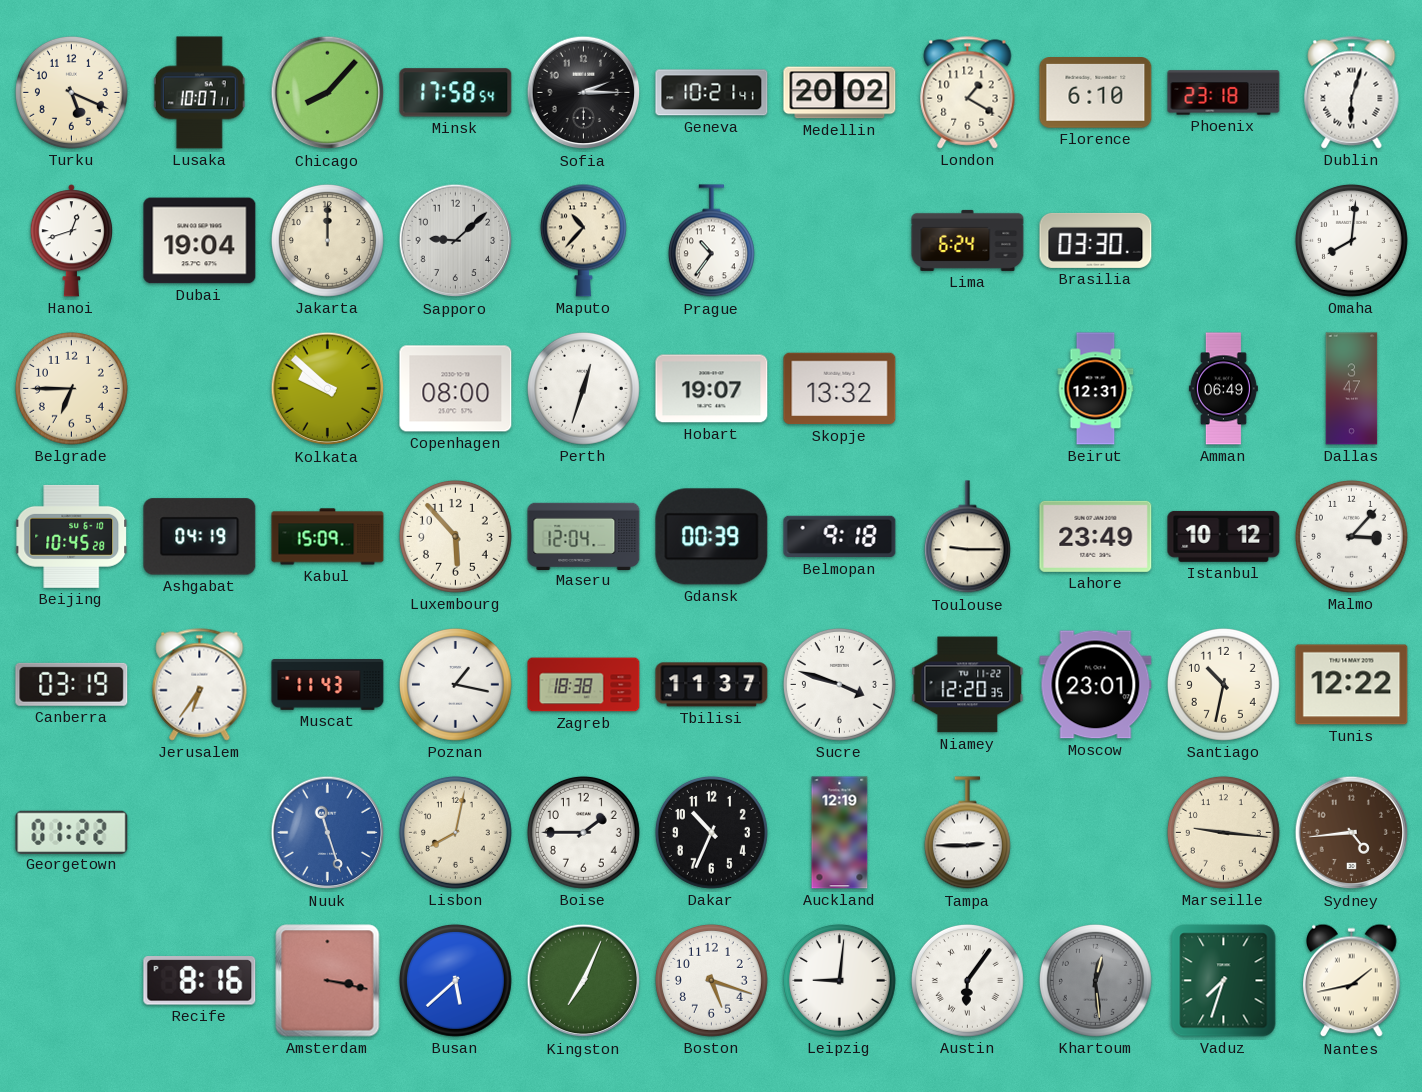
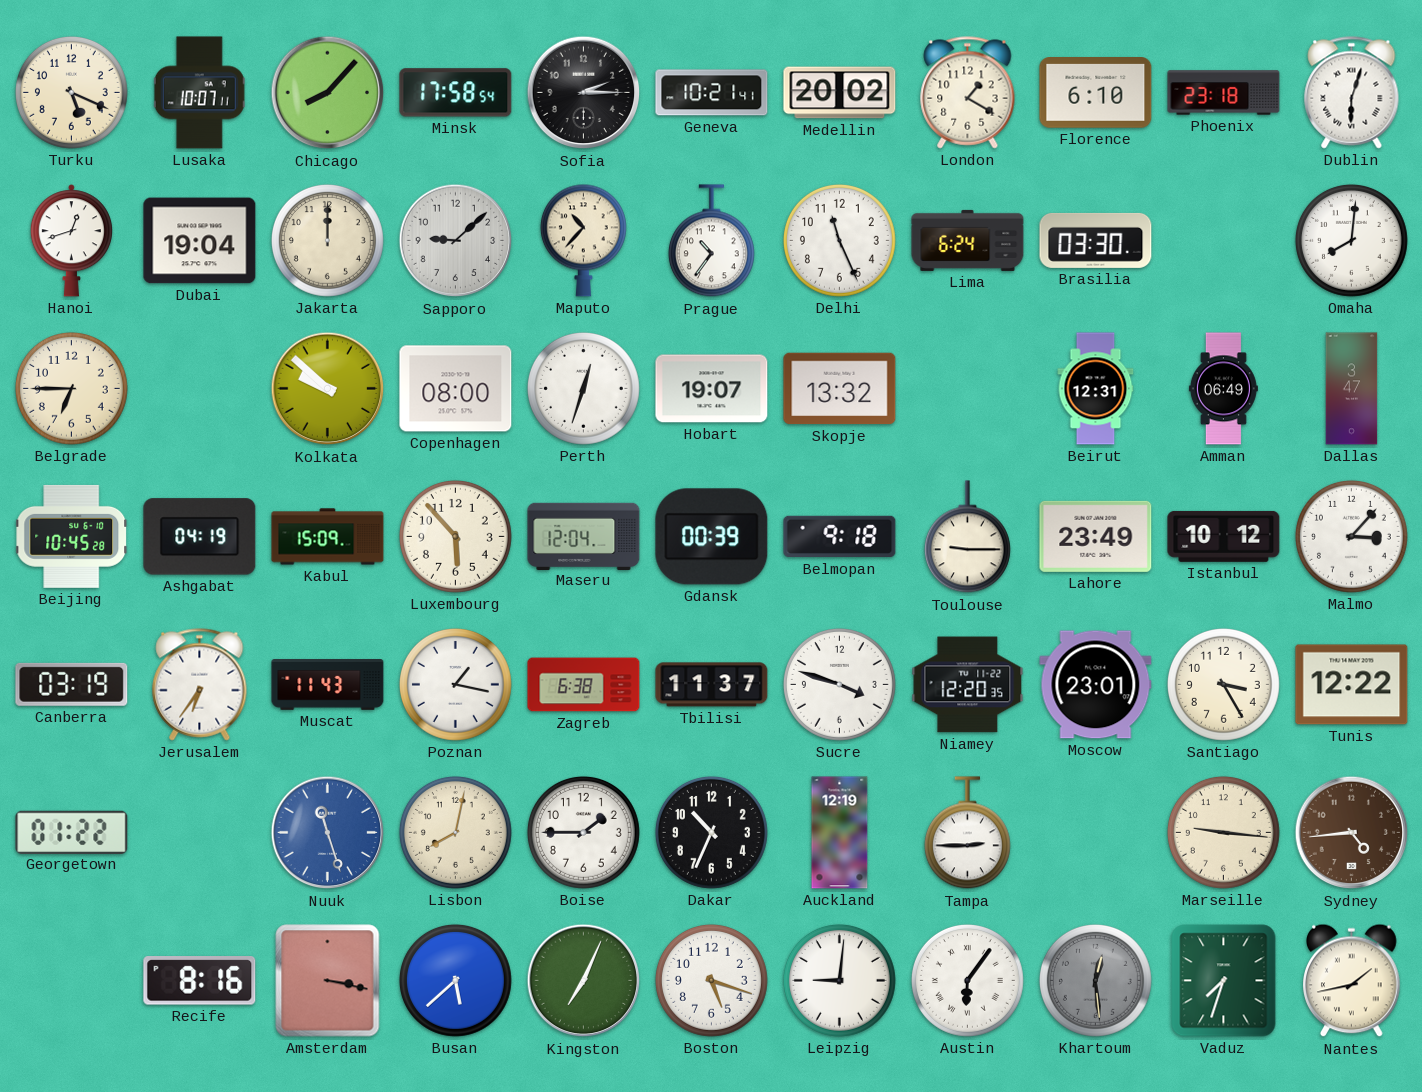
Delhi: none -> 11:26 (839, 240)
Zagreb: 18:38 -> 6:38 (584, 685)
Santiago: 10:32 -> 3:25 (1223, 684)
